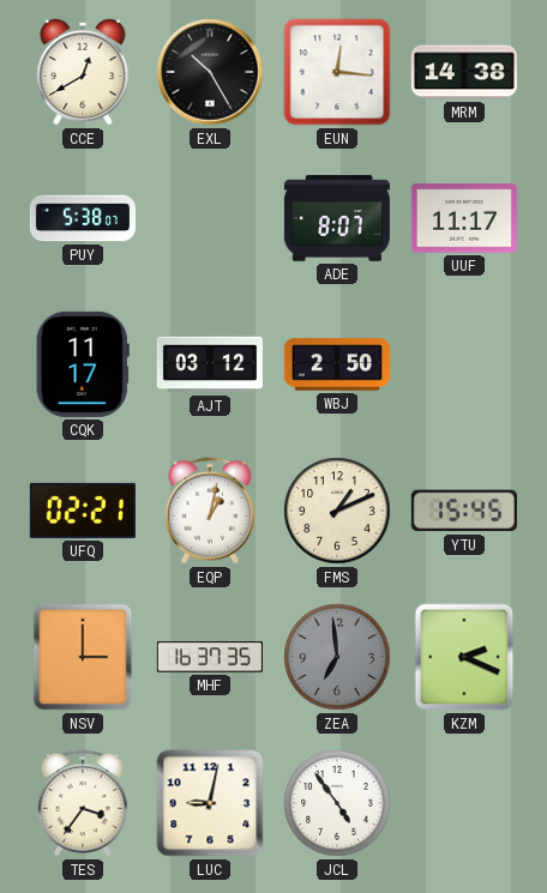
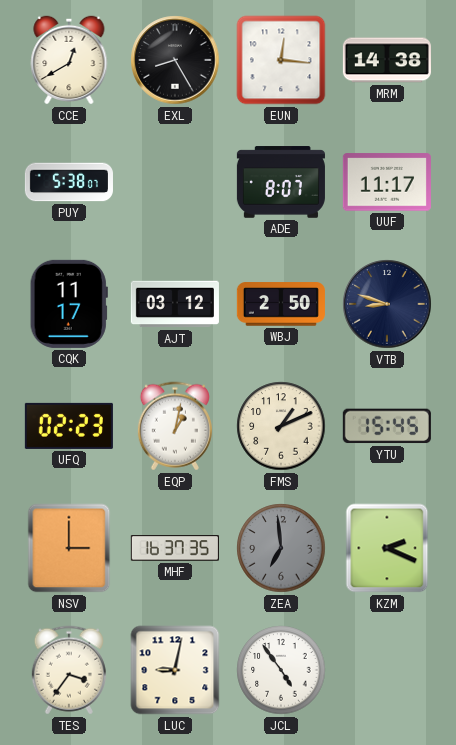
EXL: 10:25 -> 8:25 (175, 60)
VTB: none -> 8:48 (387, 304)
UFQ: 02:21 -> 02:23 (69, 426)
